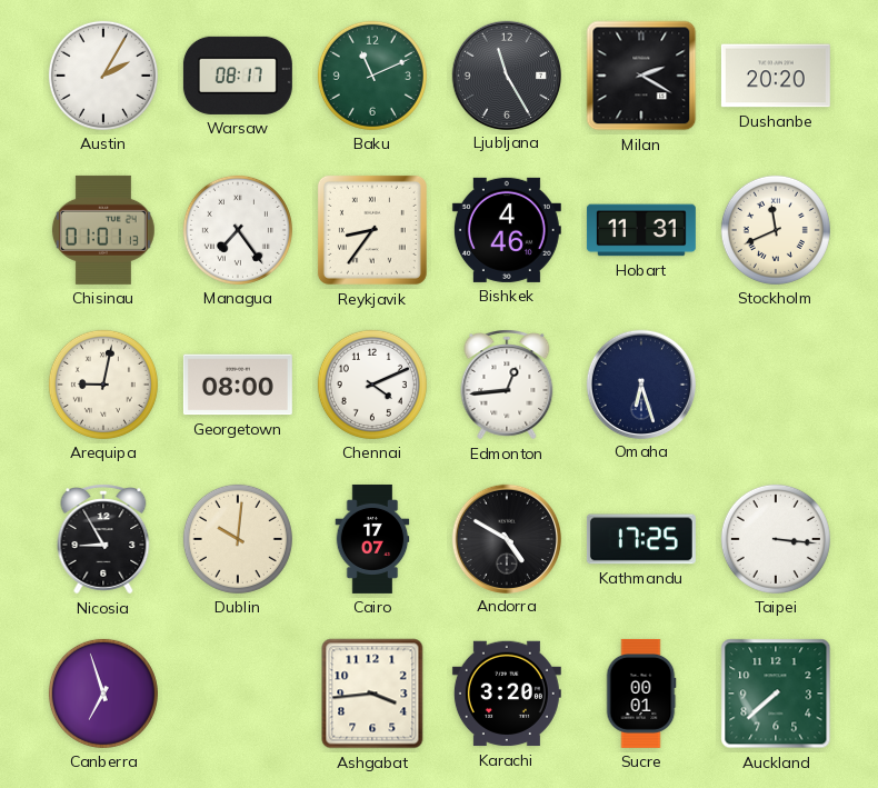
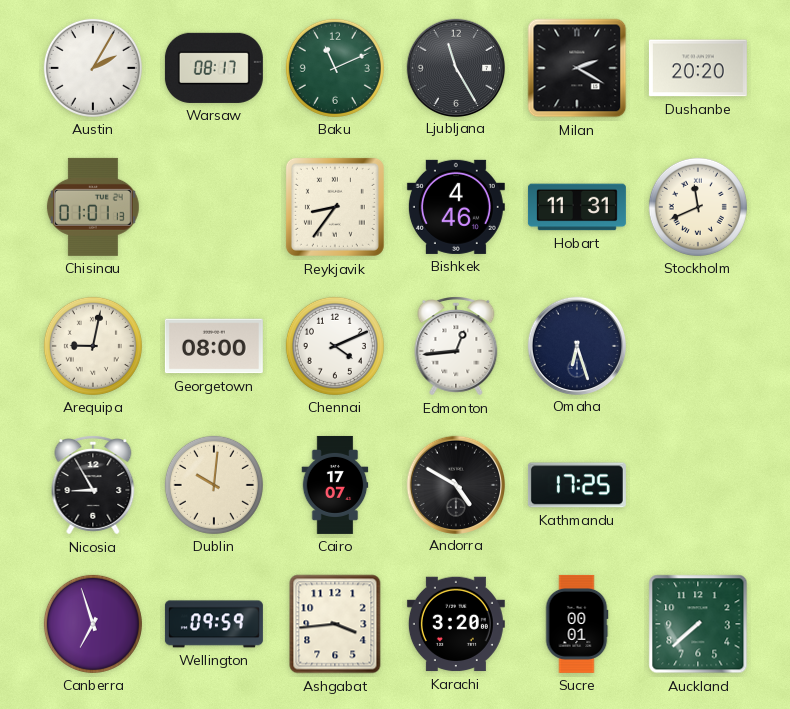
Managua: 7:24 -> none (238, 230)
Taipei: 3:16 -> none (776, 539)
Wellington: none -> 09:59 (214, 624)
